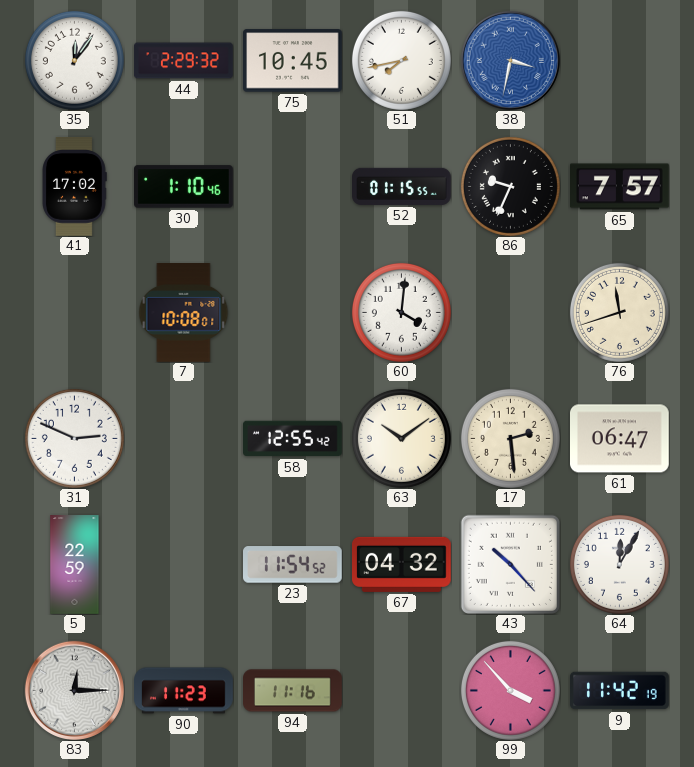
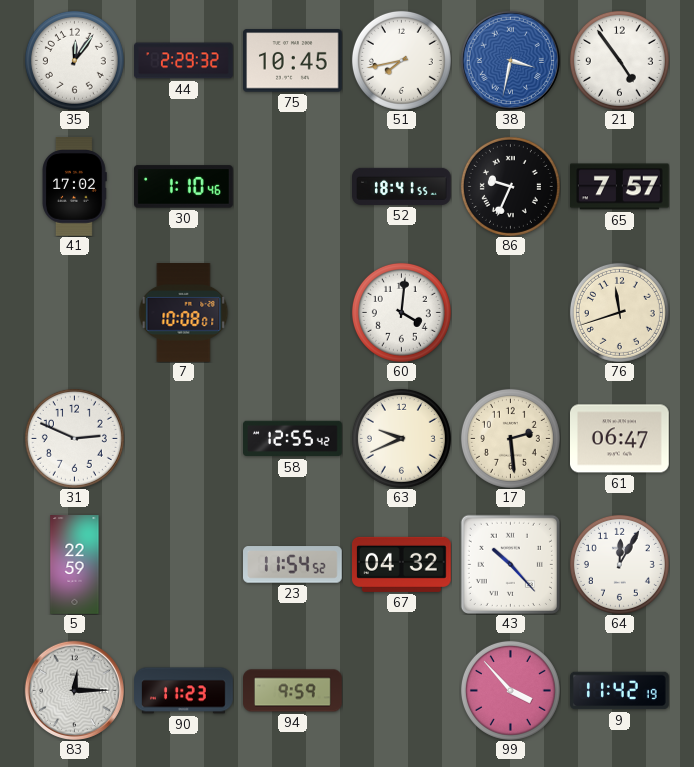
21: none -> 4:54 (619, 60)
52: 01:15 -> 18:41 (402, 186)
63: 10:09 -> 9:41 (401, 438)
94: 11:16 -> 9:59 (293, 691)
